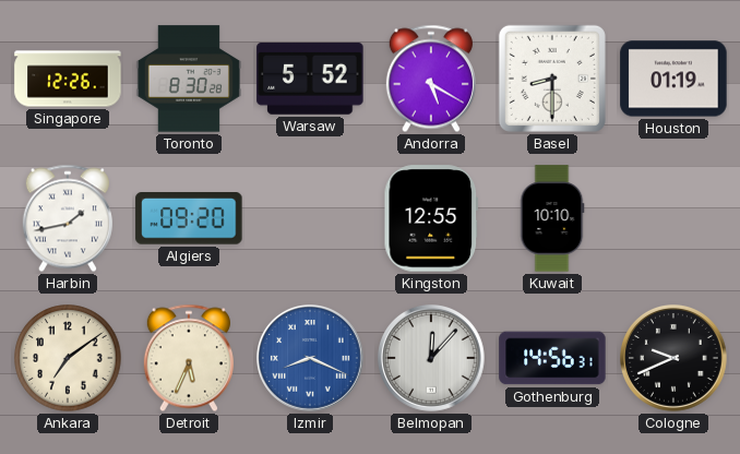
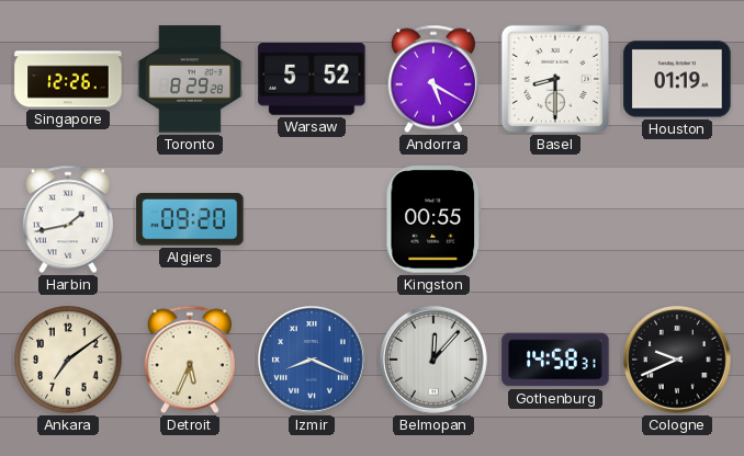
Toronto: 8:30 -> 8:29 (190, 79)
Kingston: 12:55 -> 00:55 (432, 219)
Kuwait: 10:10 -> none (552, 218)
Gothenburg: 14:56 -> 14:58 (555, 360)
